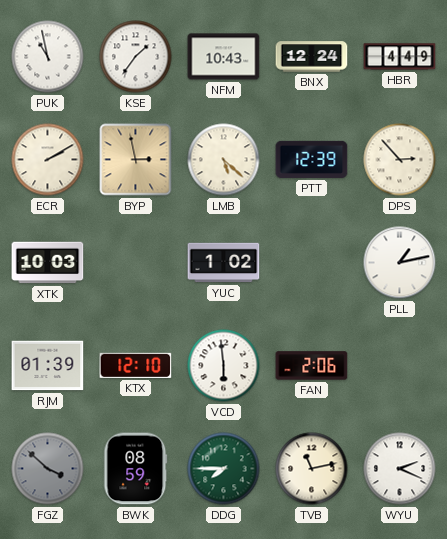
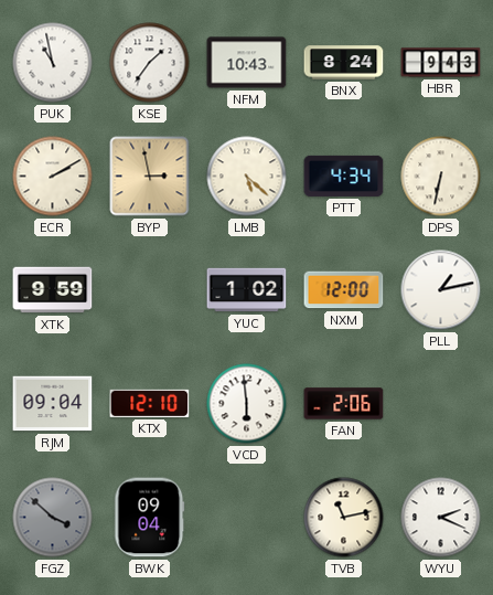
BNX: 12:24 -> 8:24 (344, 63)
HBR: 4:49 -> 9:43 (441, 63)
PTT: 12:39 -> 4:34 (344, 176)
DPS: 2:53 -> 6:32 (441, 177)
XTK: 10:03 -> 9:59 (53, 290)
NXM: none -> 12:00 (344, 290)
RJM: 01:39 -> 09:04 (53, 404)
BWK: 08:59 -> 09:04 (150, 518)
DDG: 7:45 -> none (224, 469)
